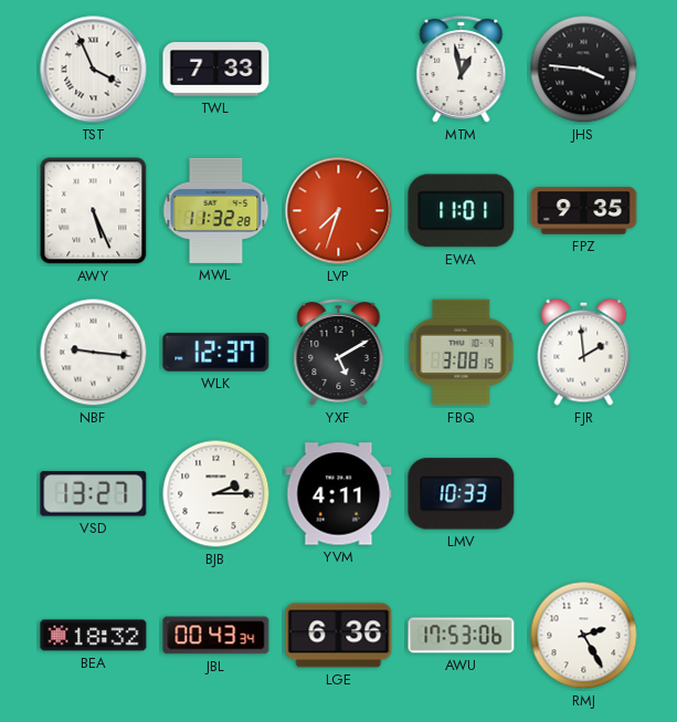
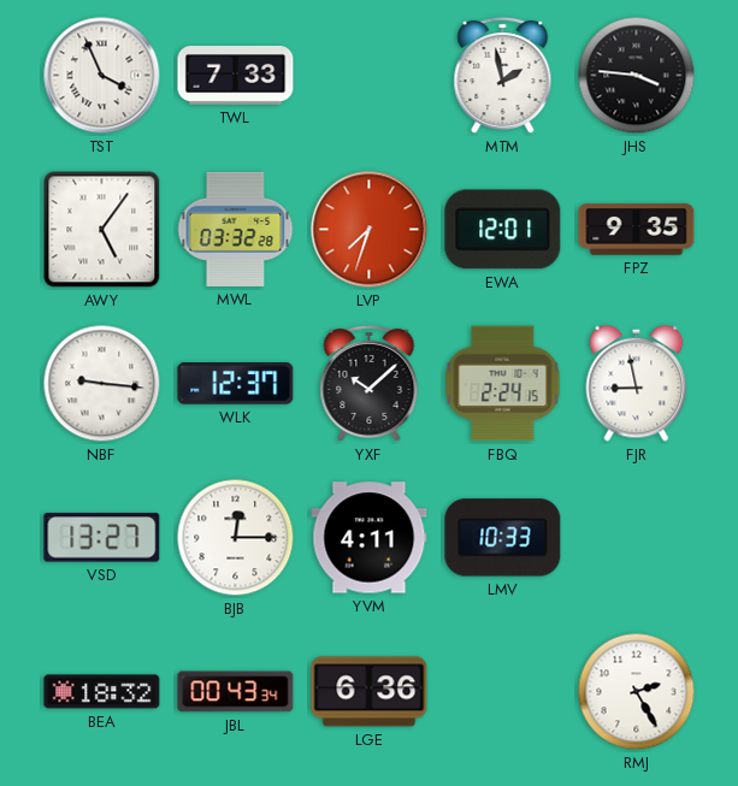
MTM: 12:58 -> 1:58 (503, 76)
AWY: 5:26 -> 5:06 (102, 230)
MWL: 11:32 -> 03:32 (236, 229)
EWA: 11:01 -> 12:01 (503, 230)
YXF: 5:10 -> 10:08 (370, 384)
FBQ: 3:08 -> 2:24 (503, 384)
FJR: 1:59 -> 8:58 (637, 383)
BJB: 2:15 -> 12:15 (236, 538)
AWU: 17:53 -> none (462, 636)
